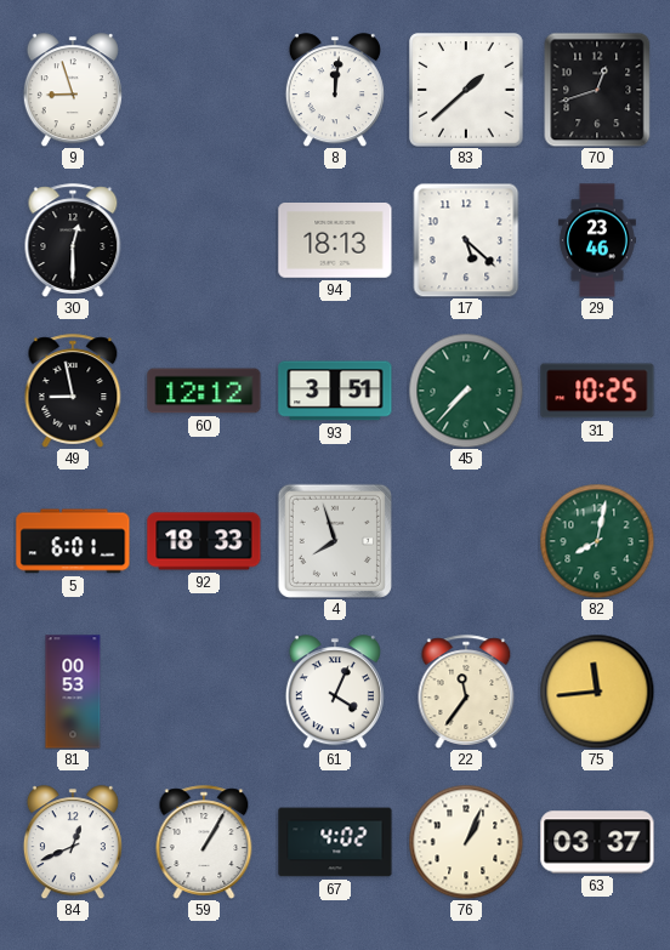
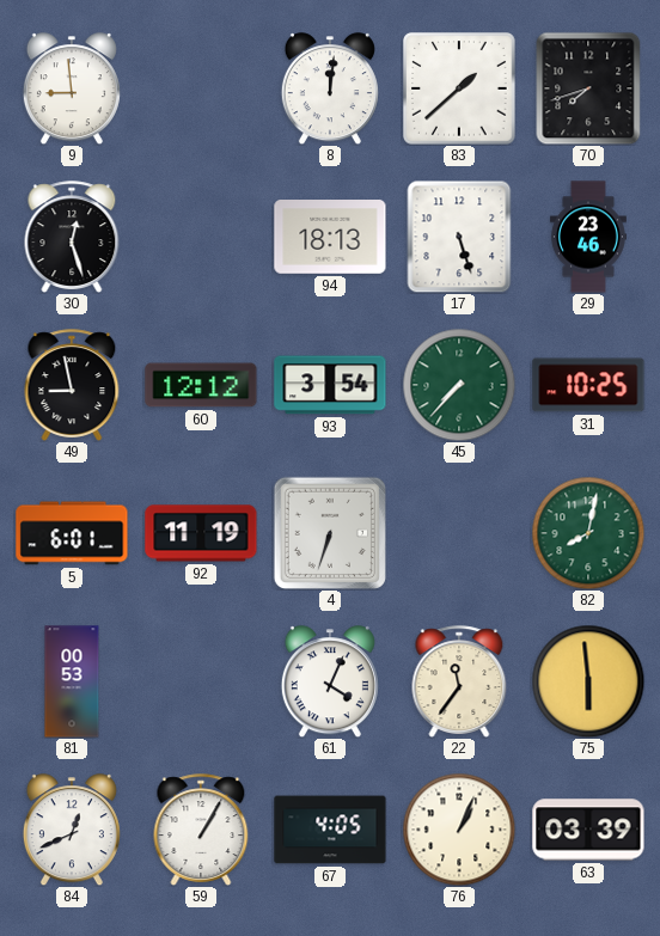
9: 8:57 -> 8:59 (72, 88)
70: 12:42 -> 7:42 (588, 88)
30: 12:30 -> 12:27 (72, 237)
17: 5:22 -> 5:27 (459, 237)
93: 3:51 -> 3:54 (330, 385)
92: 18:33 -> 11:19 (201, 533)
4: 7:57 -> 6:33 (330, 533)
75: 11:44 -> 5:59 (588, 681)
67: 4:02 -> 4:05 (330, 830)
63: 03:37 -> 03:39 (588, 830)
